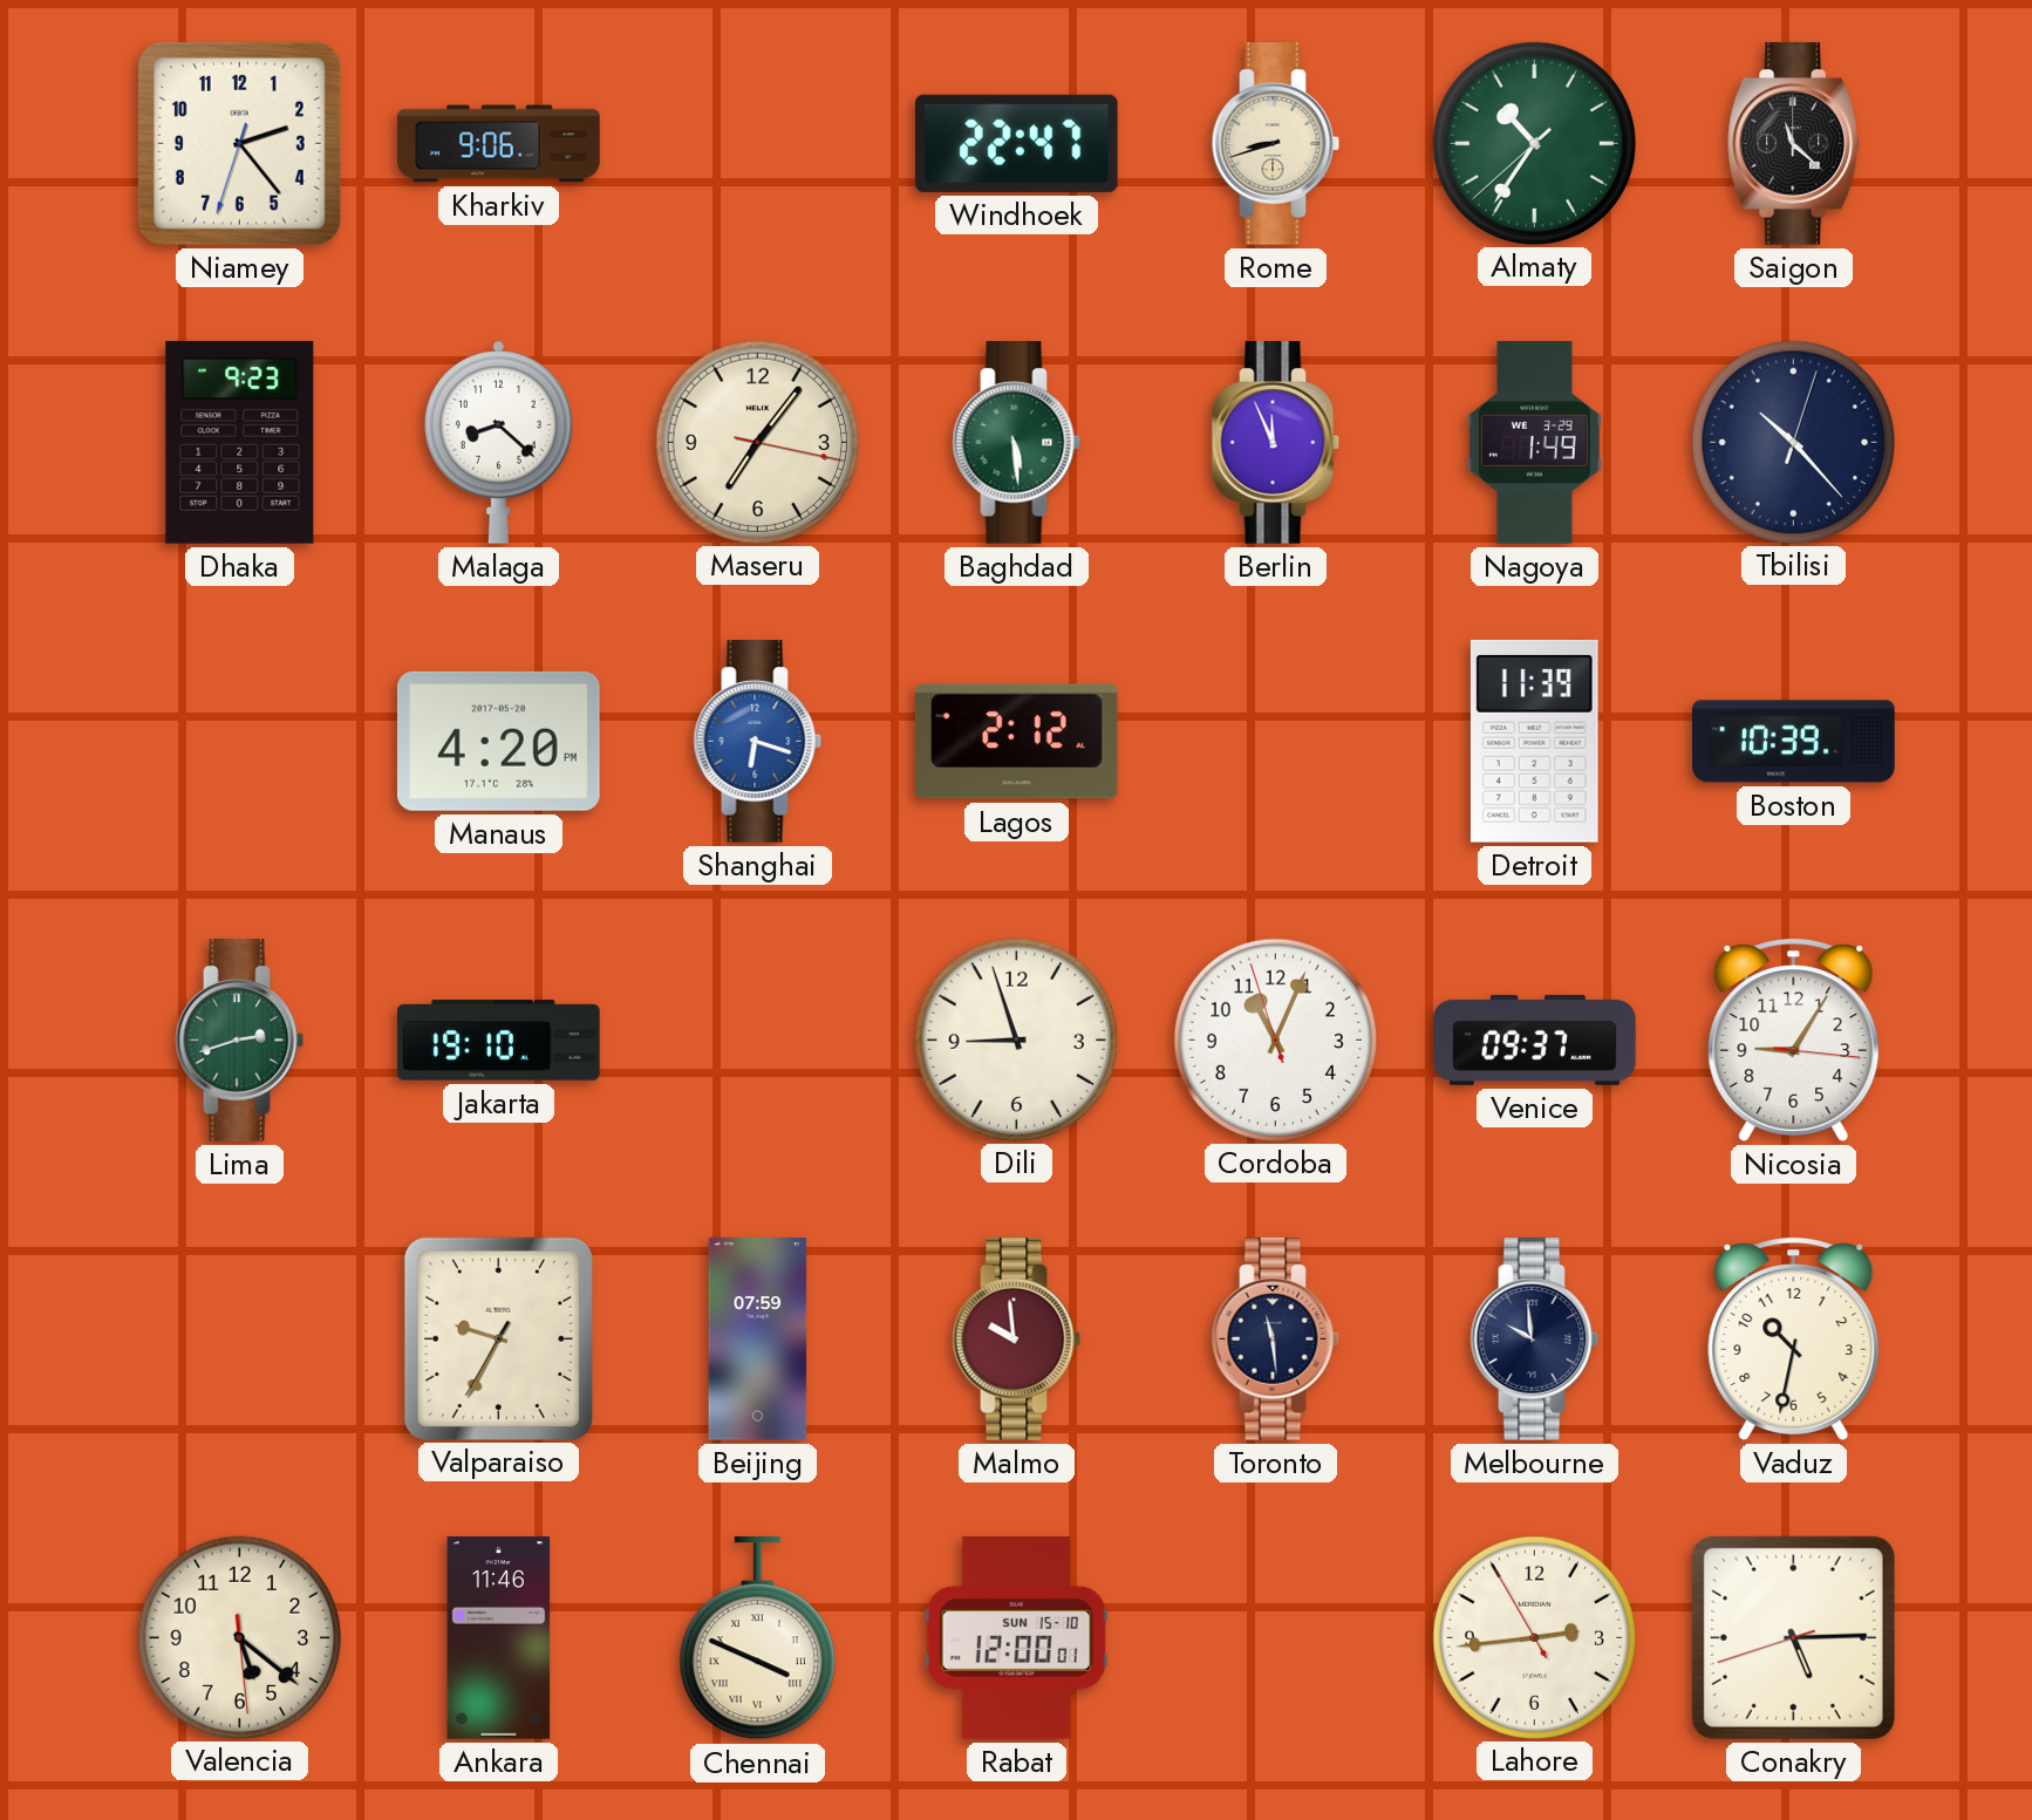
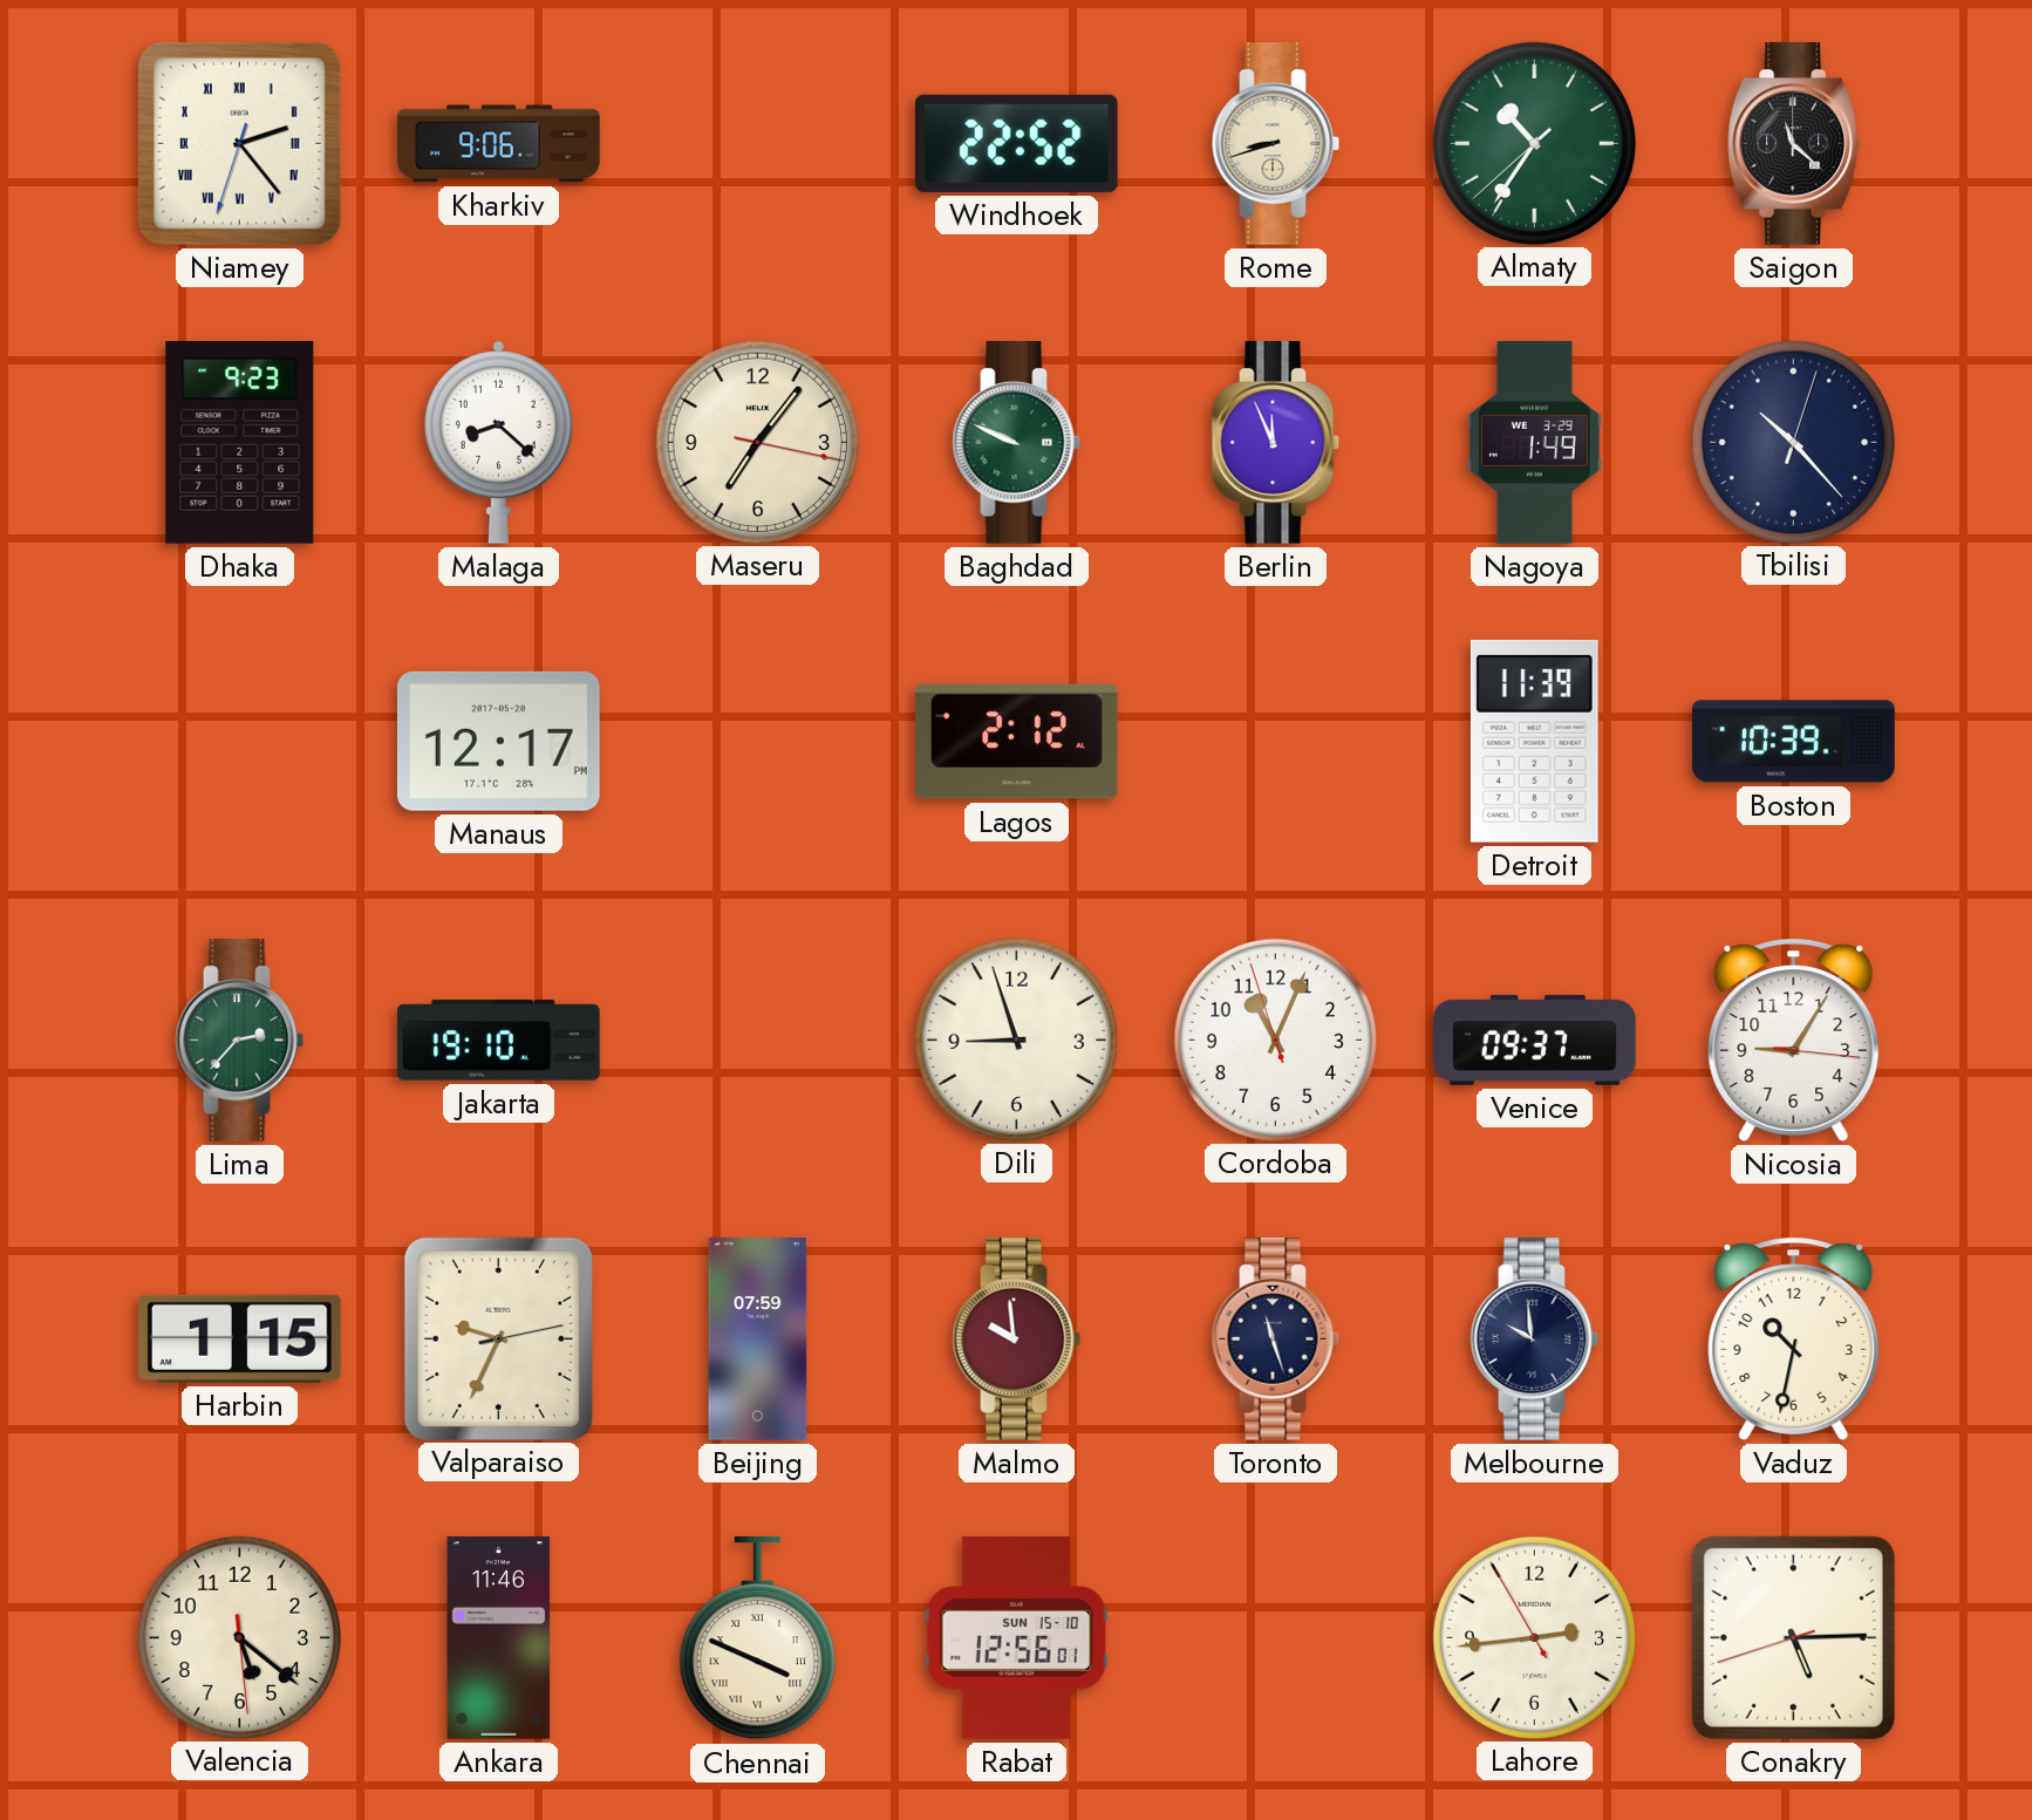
Niamey numerals: Arabic -> Roman (239, 143)
Windhoek: 22:47 -> 22:52 (1016, 143)
Baghdad: 5:29 -> 9:49 (1017, 443)
Manaus: 4:20 -> 12:17 (498, 741)
Shanghai: 6:18 -> none (758, 742)
Lima: 2:42 -> 2:37 (240, 1041)
Harbin: none -> 1:15 (239, 1338)
Valparaiso: 9:34:35 -> 9:34:13 (498, 1338)
Toronto: 11:29 -> 11:27 (1276, 1340)
Rabat: 12:00 -> 12:56 (1016, 1638)
